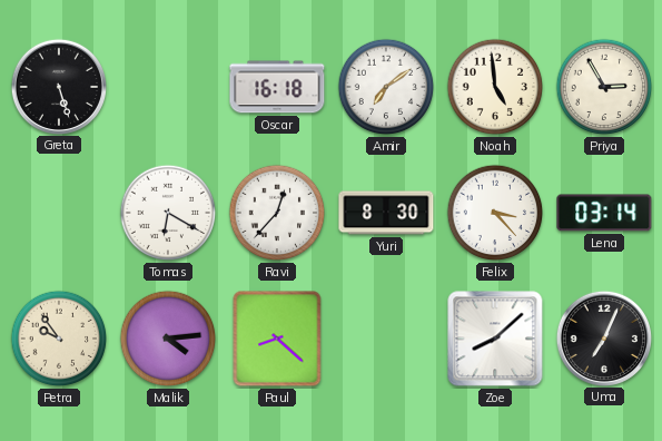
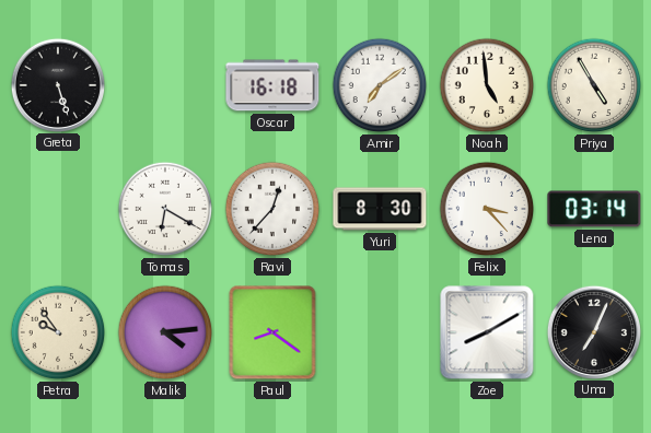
Priya: 2:55 -> 4:55 (594, 85)
Paul: 8:22 -> 8:21 (272, 332)
Zoe: 8:08 -> 8:10 (487, 332)
